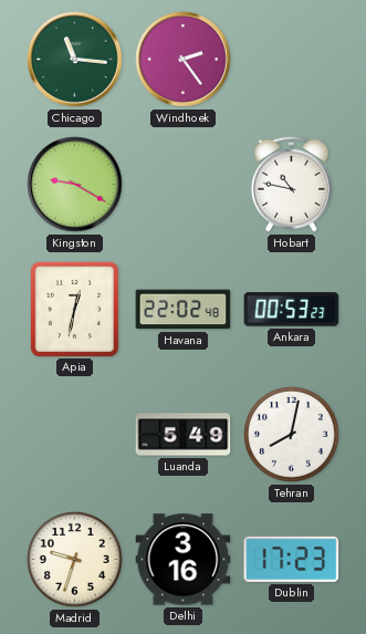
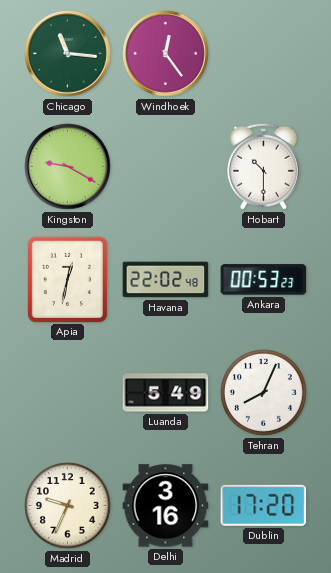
Windhoek: 2:24 -> 12:24 (166, 54)
Hobart: 10:47 -> 10:30 (263, 166)
Tehran: 8:02 -> 8:04 (264, 393)
Madrid: 9:33 -> 9:34 (68, 506)
Dublin: 17:23 -> 17:20 (264, 505)
